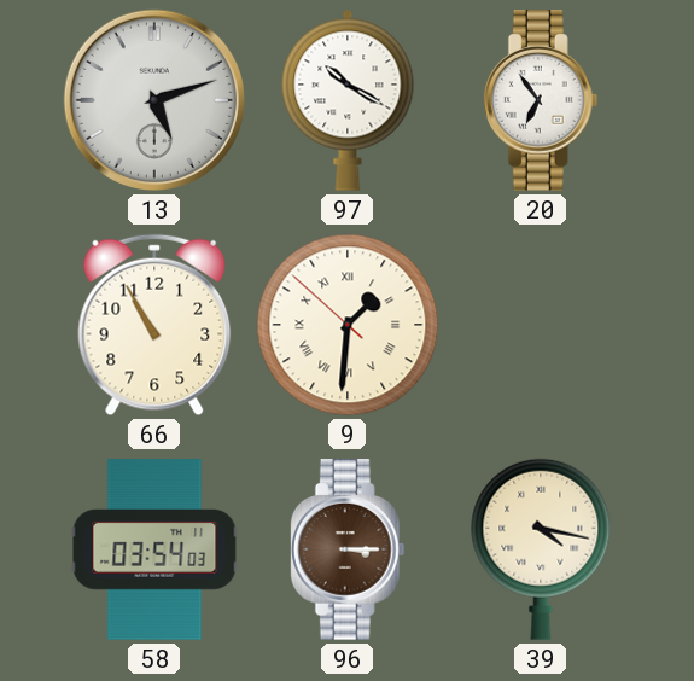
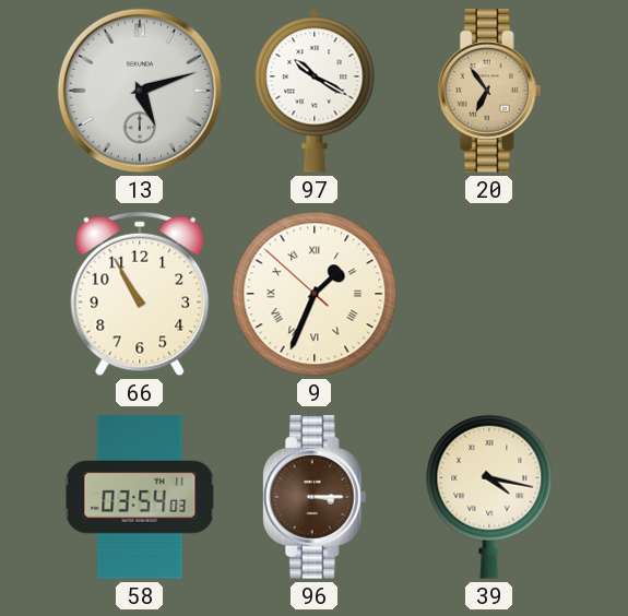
20 dial: white -> champagne (489, 91)
9: 1:30 -> 1:33 (315, 294)
